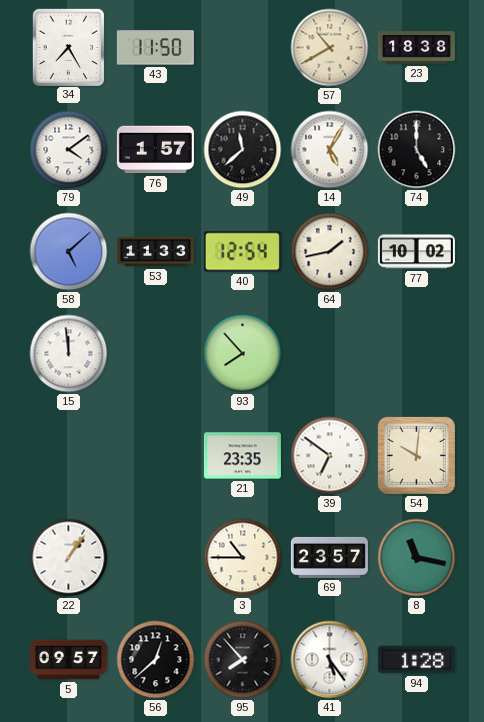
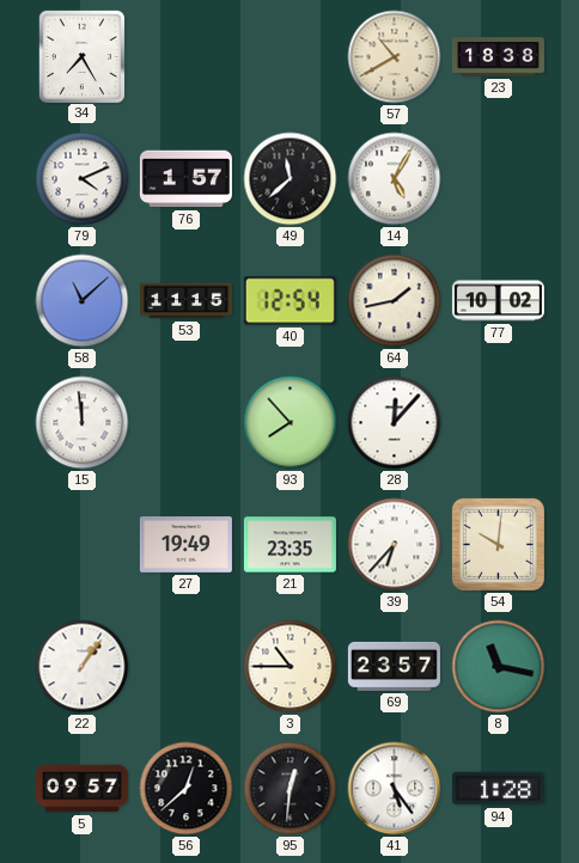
43: 11:50 -> none (155, 48)
79: 4:09 -> 4:11 (83, 179)
74: 5:00 -> none (417, 150)
58: 5:08 -> 11:08 (83, 301)
53: 11:33 -> 11:15 (185, 301)
28: none -> 12:07 (395, 423)
27: none -> 19:49 (185, 545)
39: 6:51 -> 6:37 (395, 545)
95: 7:53 -> 12:31 (291, 789)
